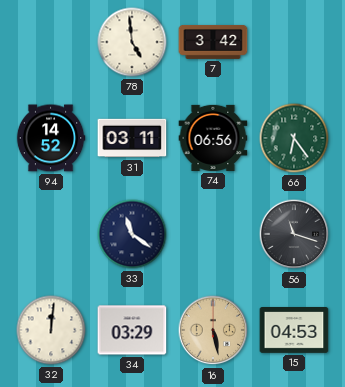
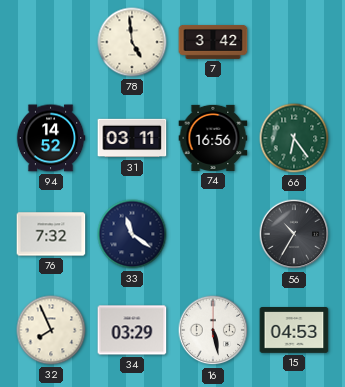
74: 06:56 -> 16:56 (213, 138)
76: none -> 7:32 (51, 234)
56: 11:18 -> 10:35 (294, 234)
32: 12:01 -> 7:56 (51, 330)
16 dial: champagne -> white (213, 330)
